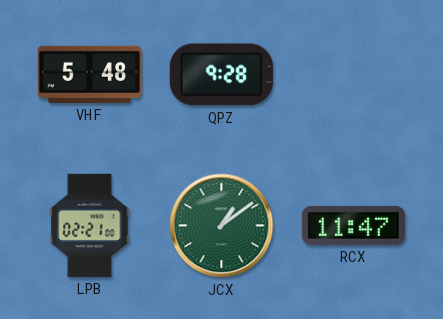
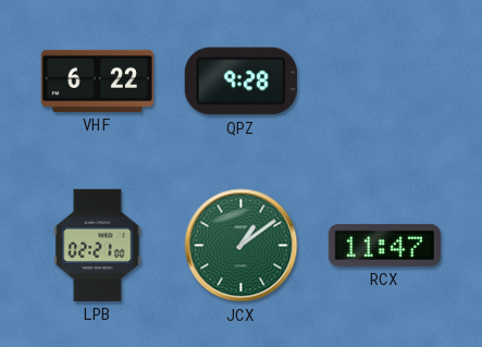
VHF: 5:48 -> 6:22 (97, 80)
